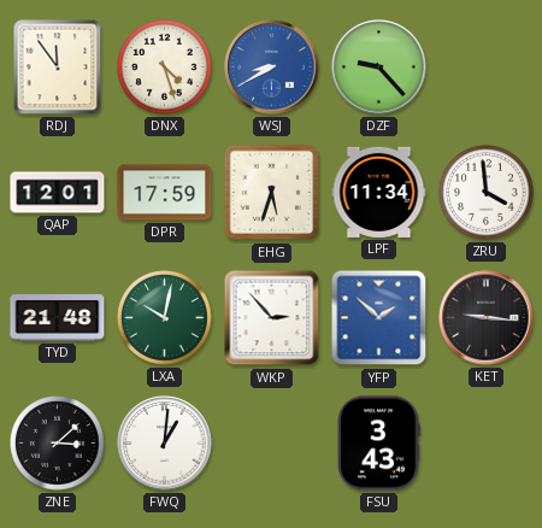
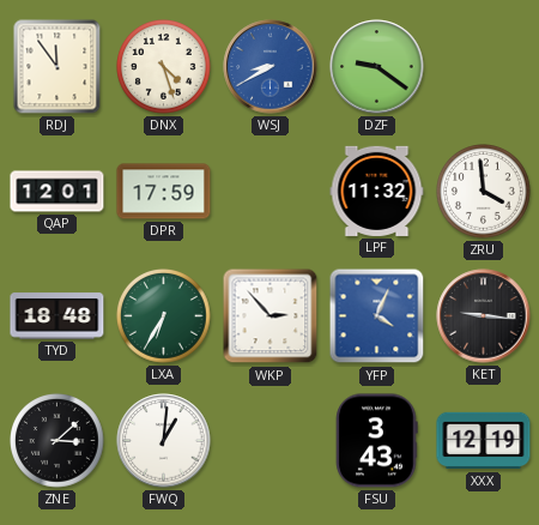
DZF: 9:23 -> 9:21 (377, 67)
EHG: 5:33 -> none (272, 193)
LPF: 11:34 -> 11:32 (377, 191)
TYD: 21:48 -> 18:48 (57, 316)
LXA: 10:02 -> 6:35 (164, 316)
YFP: 1:52 -> 4:04 (377, 316)
XXX: none -> 12:19 (484, 441)
